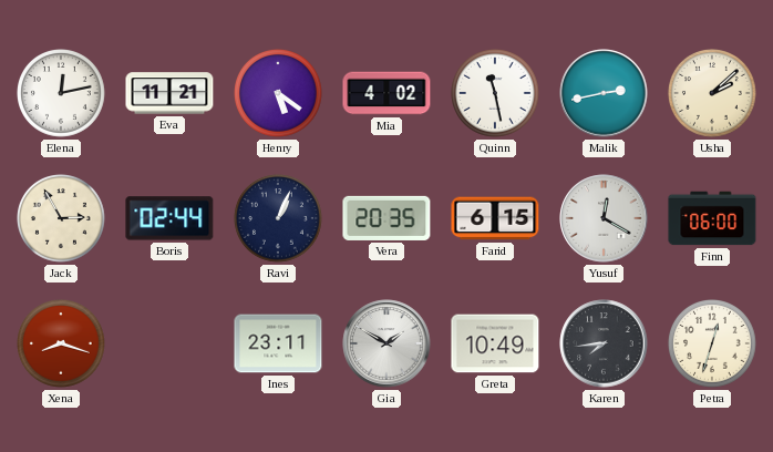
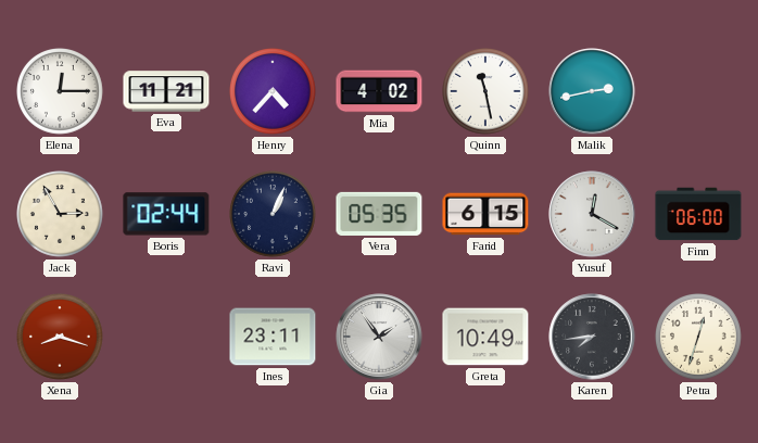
Elena: 12:13 -> 12:15 (61, 92)
Henry: 5:21 -> 4:37 (274, 92)
Usha: 2:08 -> none (713, 94)
Vera: 20:35 -> 05:35 (379, 214)
Gia: 1:50 -> 1:54 (379, 337)
